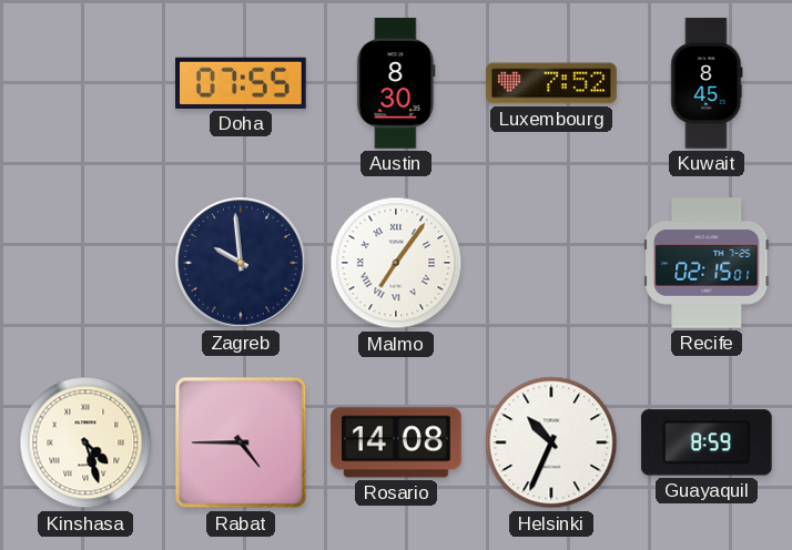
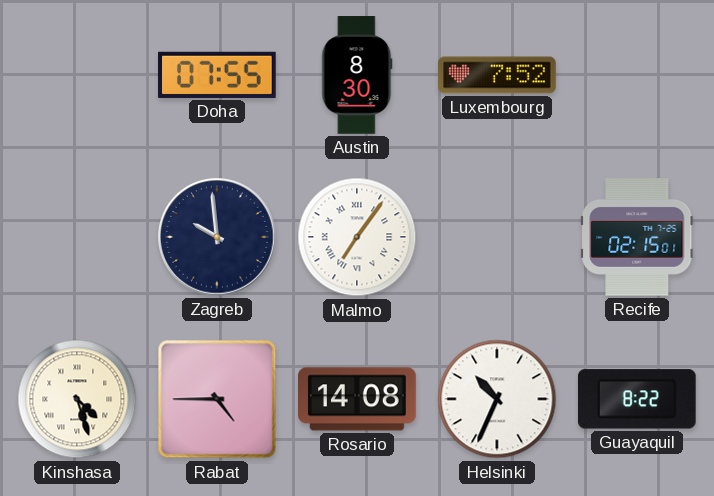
Kuwait: 8:45 -> none (707, 83)
Guayaquil: 8:59 -> 8:22 (637, 399)
